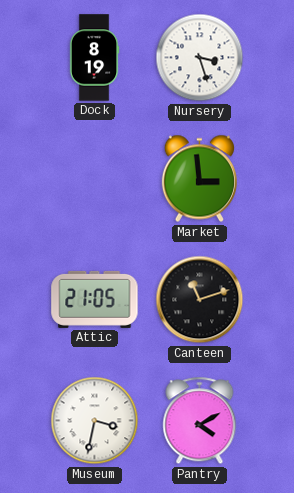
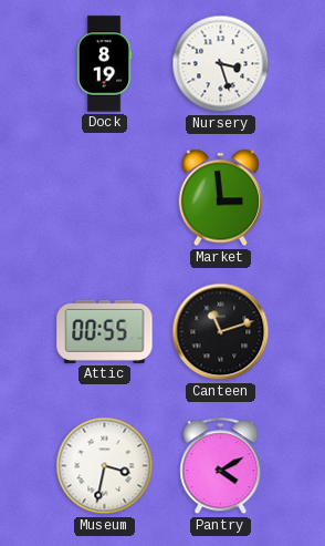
Attic: 21:05 -> 00:55 (105, 331)
